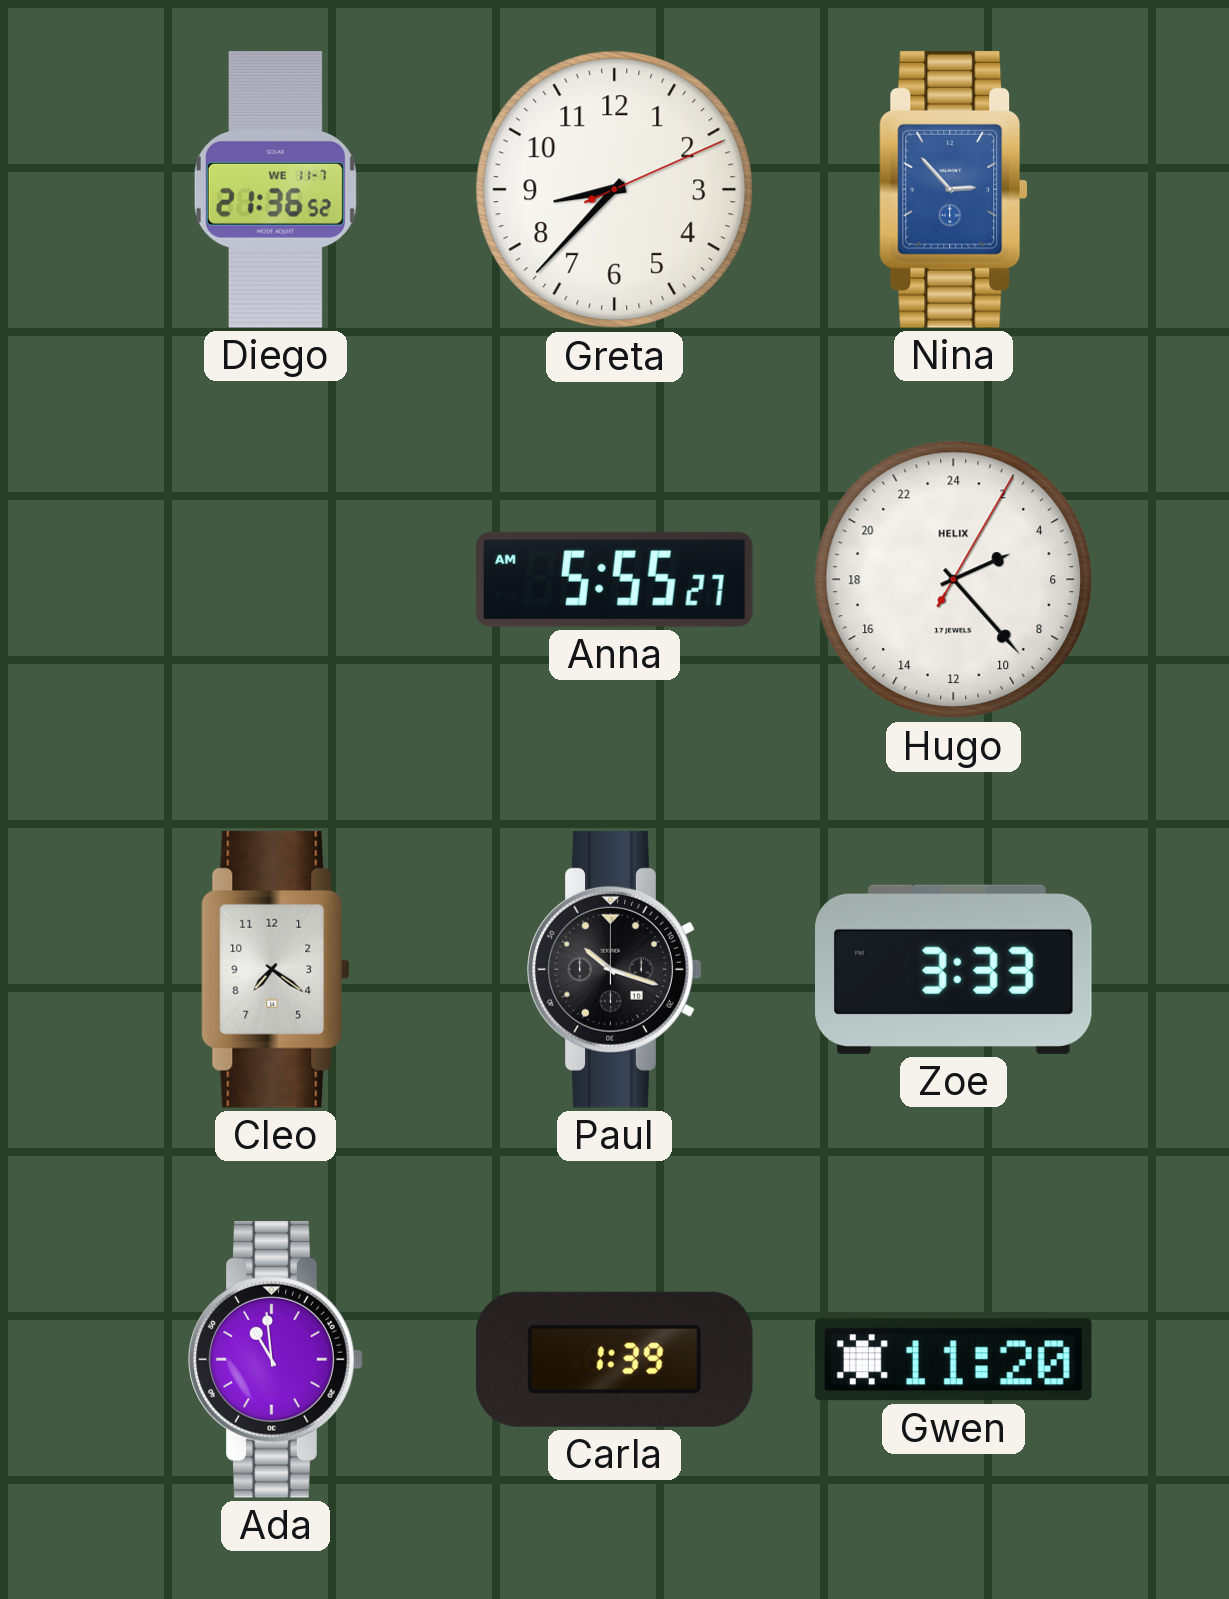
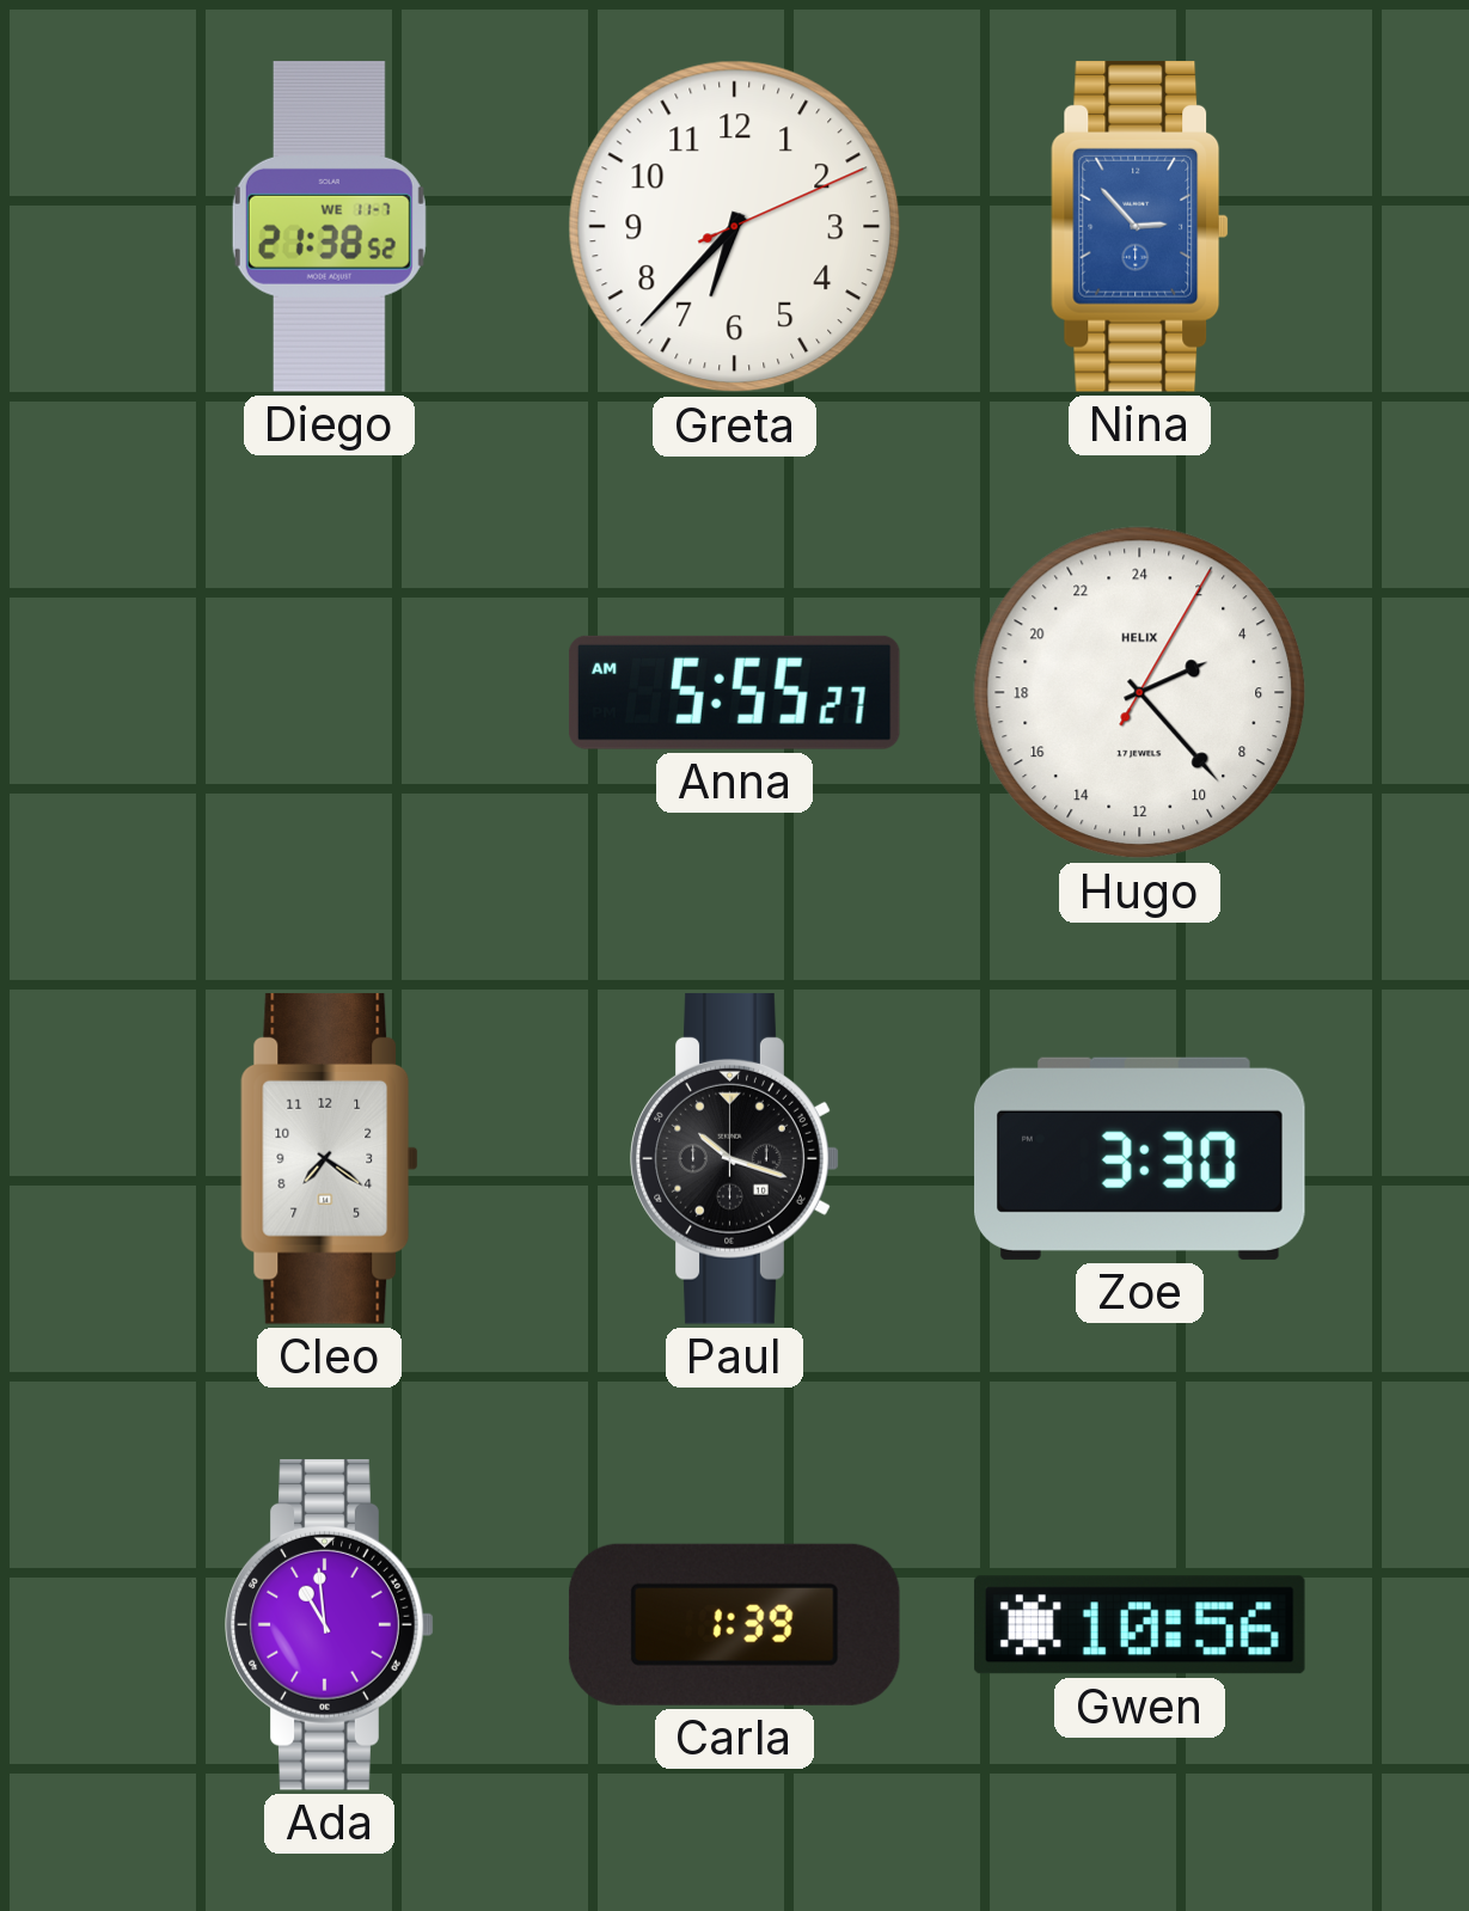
Diego: 21:36 -> 21:38 (329, 227)
Greta: 8:37 -> 6:37 (735, 227)
Zoe: 3:33 -> 3:30 (1140, 1158)
Gwen: 11:20 -> 10:56 (1139, 1625)
